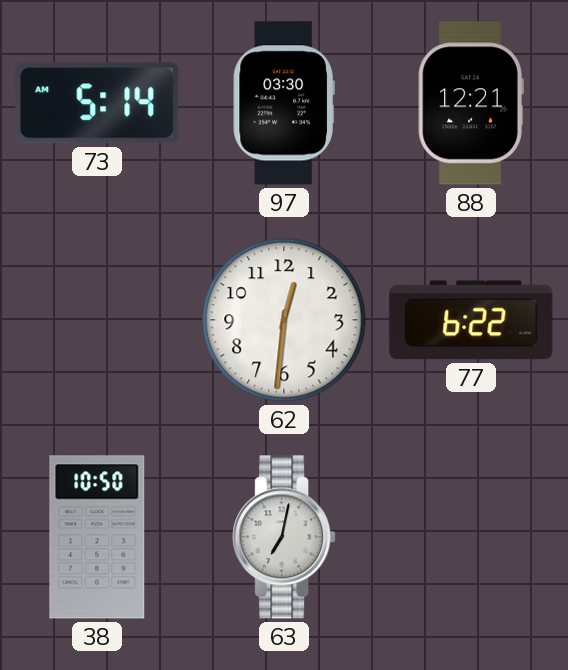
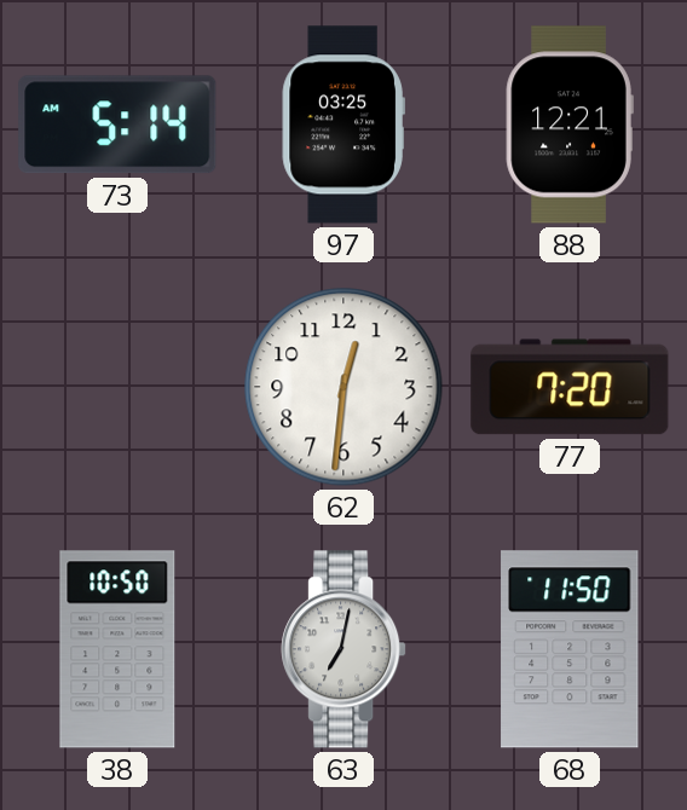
97: 03:30 -> 03:25 (344, 125)
77: 6:22 -> 7:20 (570, 387)
68: none -> 11:50 (570, 649)
